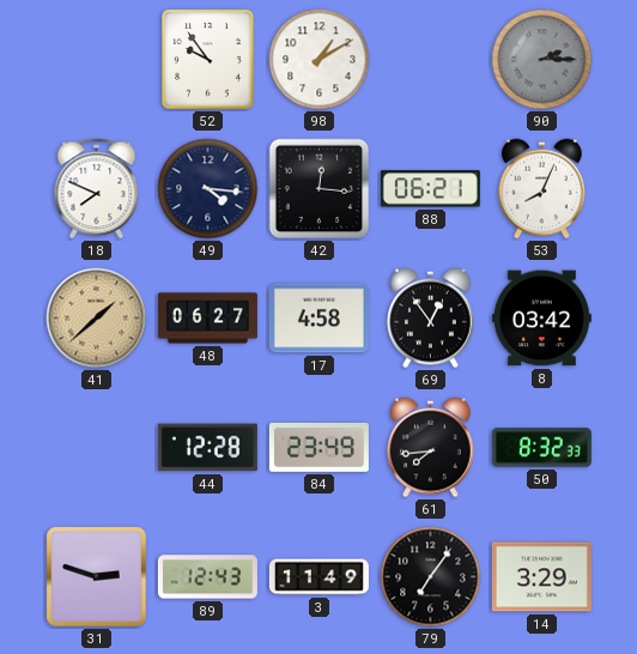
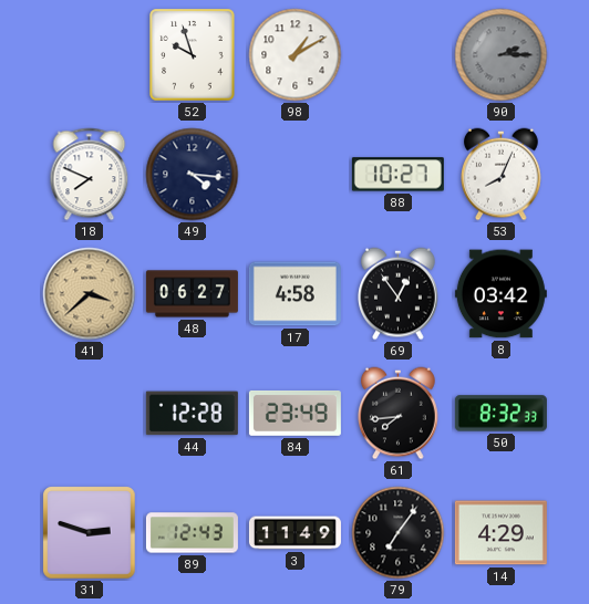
52: 9:54 -> 9:57 (193, 55)
42: 12:16 -> none (320, 189)
88: 06:21 -> 10:27 (397, 175)
41: 1:38 -> 3:38 (90, 294)
14: 3:29 -> 4:29 (500, 533)
